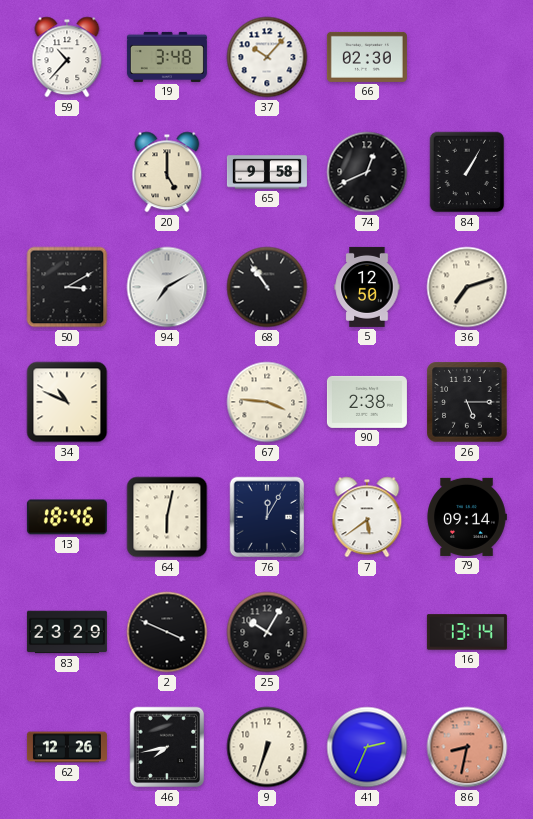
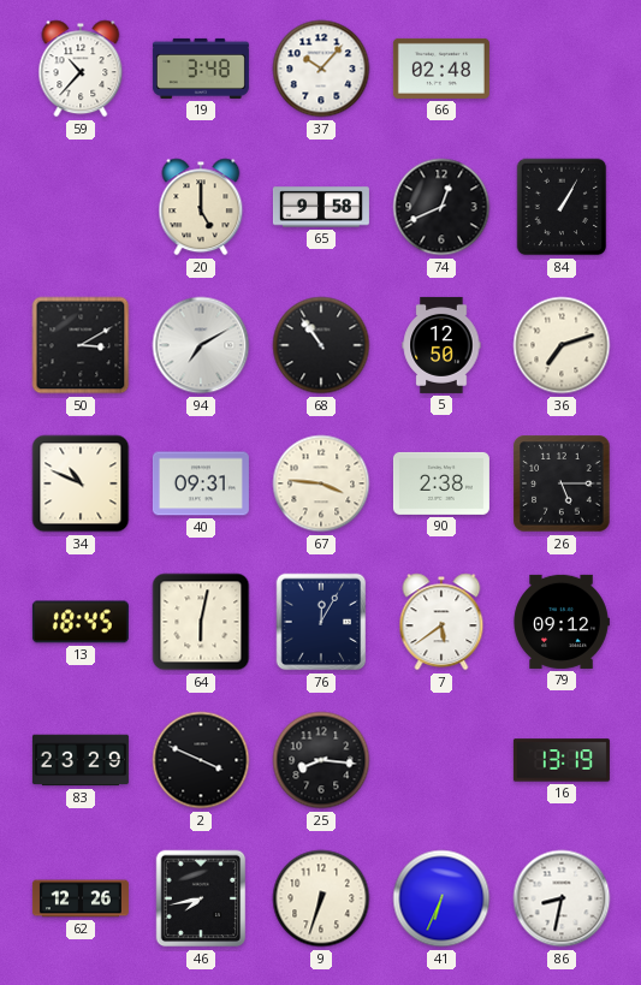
66: 02:30 -> 02:48 (441, 69)
40: none -> 09:31 (201, 483)
13: 18:46 -> 18:45 (81, 622)
79: 09:14 -> 09:12 (562, 622)
25: 10:05 -> 8:16 (321, 760)
16: 13:14 -> 13:19 (562, 760)
41: 2:34 -> 6:34 (441, 898)
86 dial: salmon -> white (562, 898)
